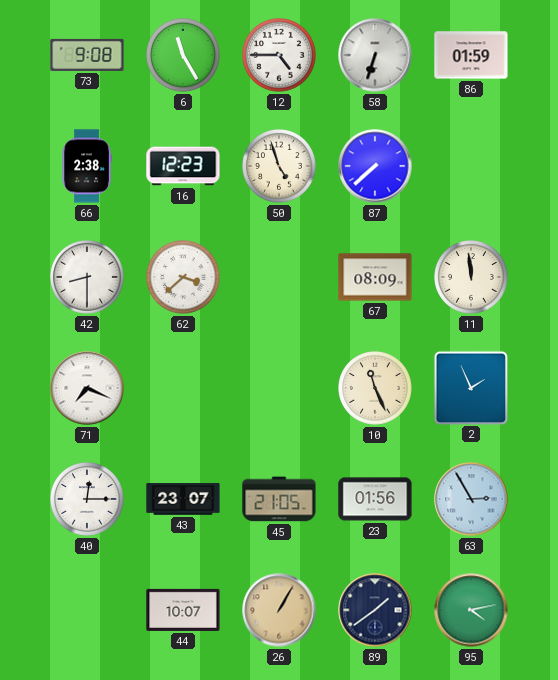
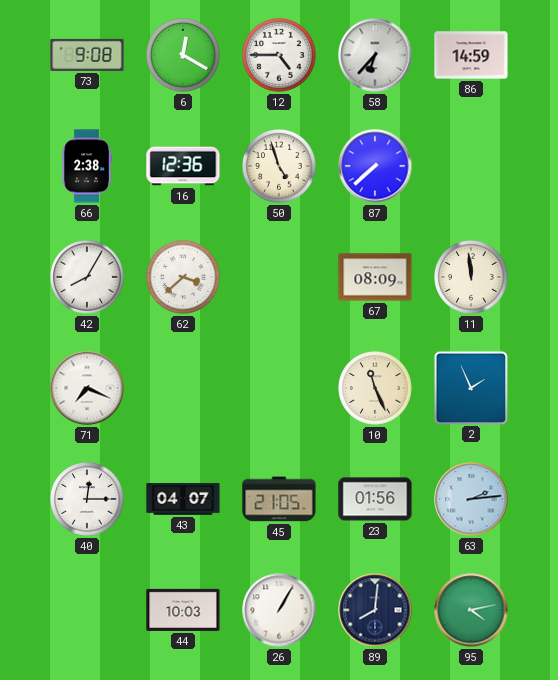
6: 11:25 -> 12:20 (184, 56)
58: 6:33 -> 6:37 (375, 55)
86: 01:59 -> 14:59 (471, 55)
16: 12:23 -> 12:36 (183, 166)
42: 8:30 -> 8:05 (88, 278)
43: 23:07 -> 04:07 (183, 499)
63: 2:55 -> 2:14 (471, 499)
44: 10:07 -> 10:03 (183, 610)
26 dial: champagne -> white (279, 610)
89: 1:39 -> 8:01 (375, 610)
